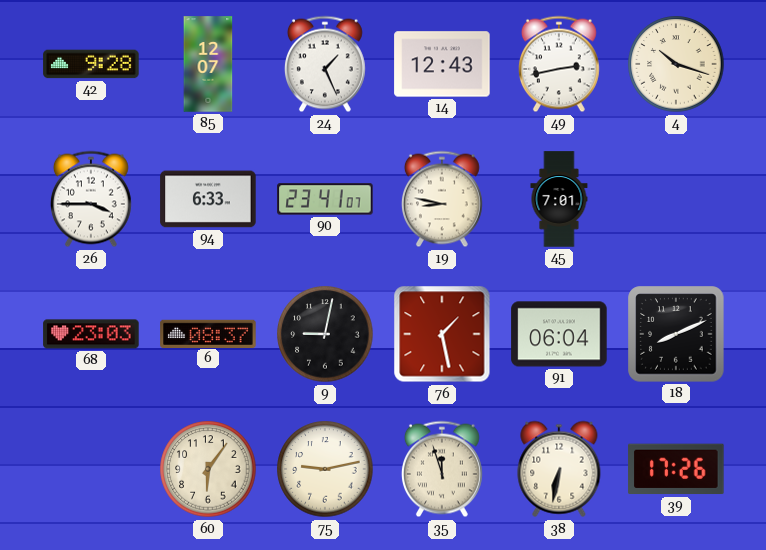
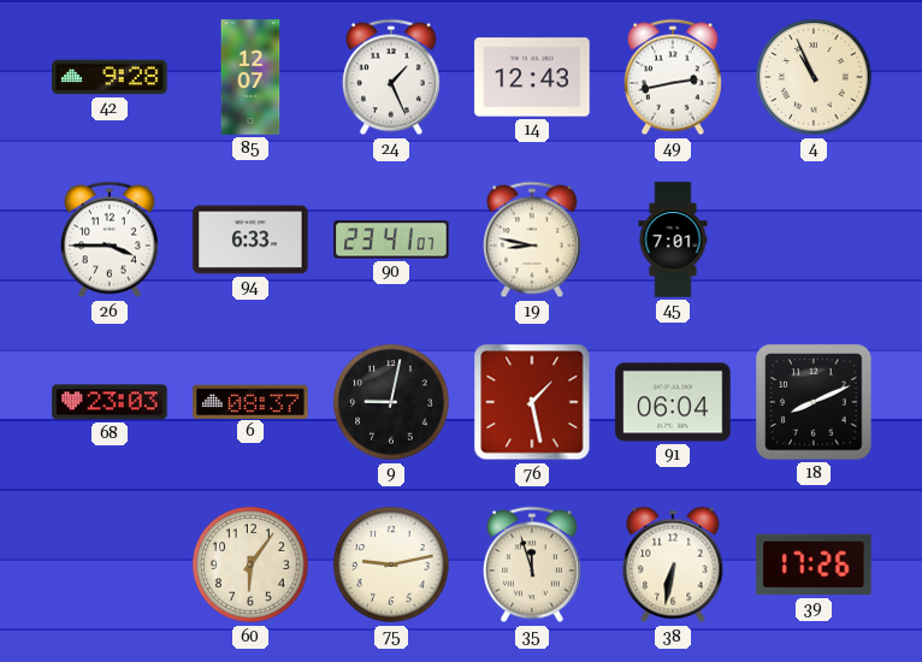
4: 10:18 -> 10:56 (814, 77)
